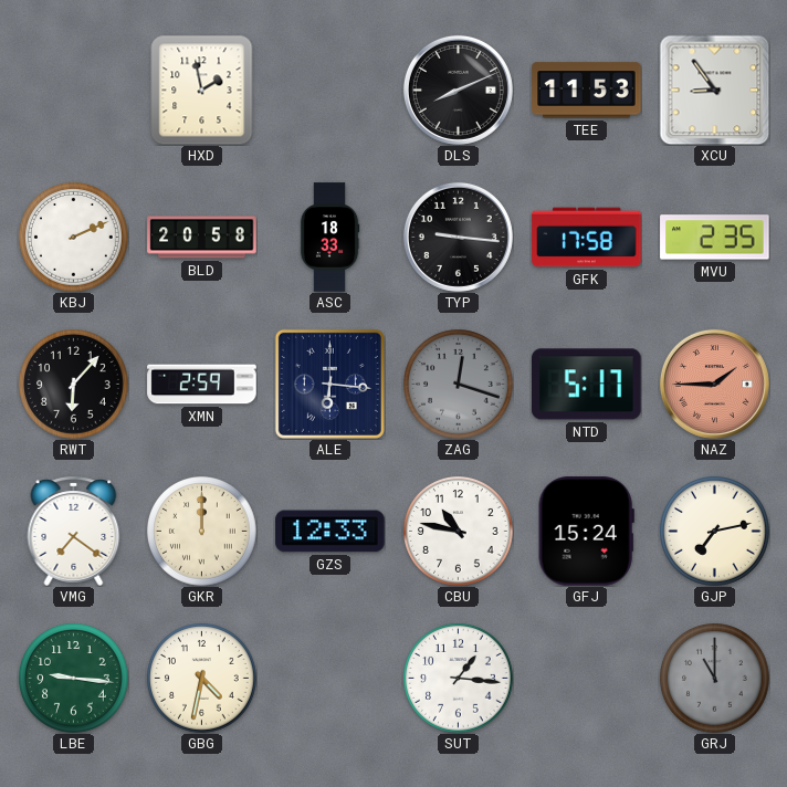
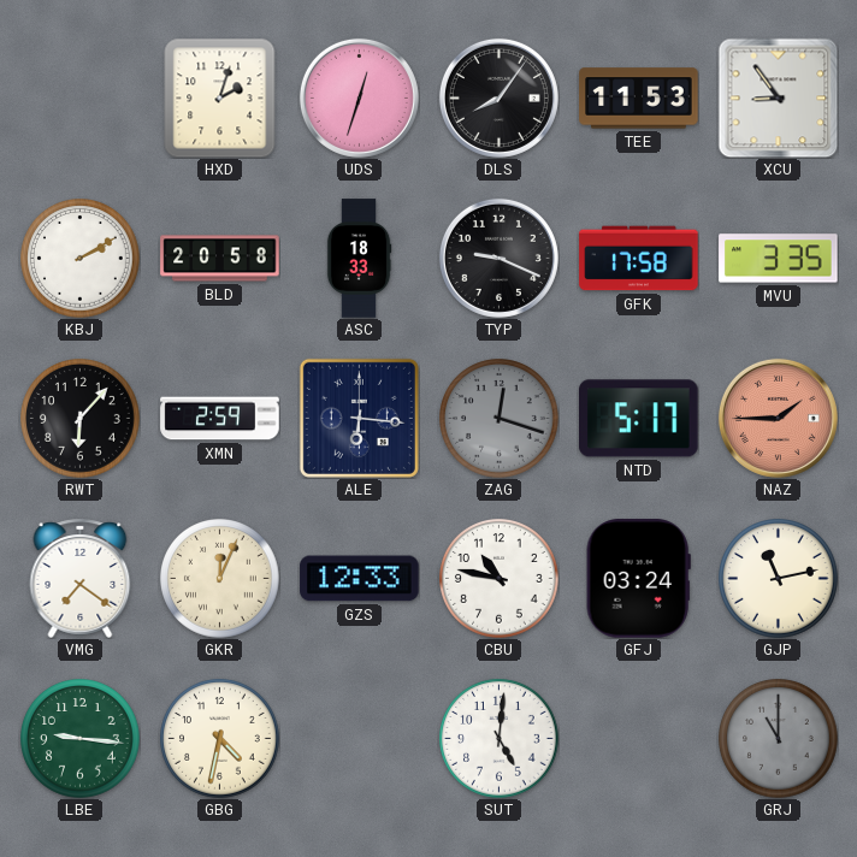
HXD: 1:58 -> 2:03 (220, 97)
UDS: none -> 12:33 (359, 97)
DLS: 8:11 -> 8:06 (498, 97)
KBJ: 2:11 -> 2:10 (81, 259)
TYP: 9:16 -> 9:19 (498, 258)
MVU: 2:35 -> 3:35 (779, 259)
GKR: 12:00 -> 12:04 (220, 579)
GFJ: 15:24 -> 03:24 (638, 579)
GJP: 7:13 -> 11:13 (779, 579)
SUT: 1:16 -> 5:01 (500, 739)
